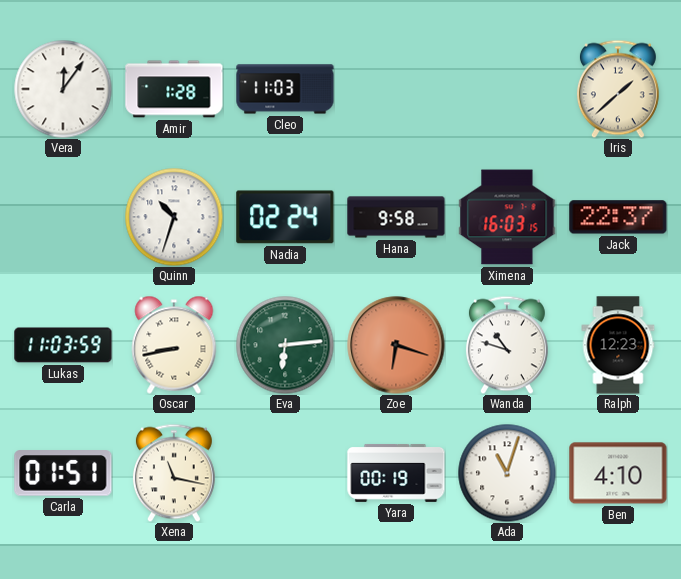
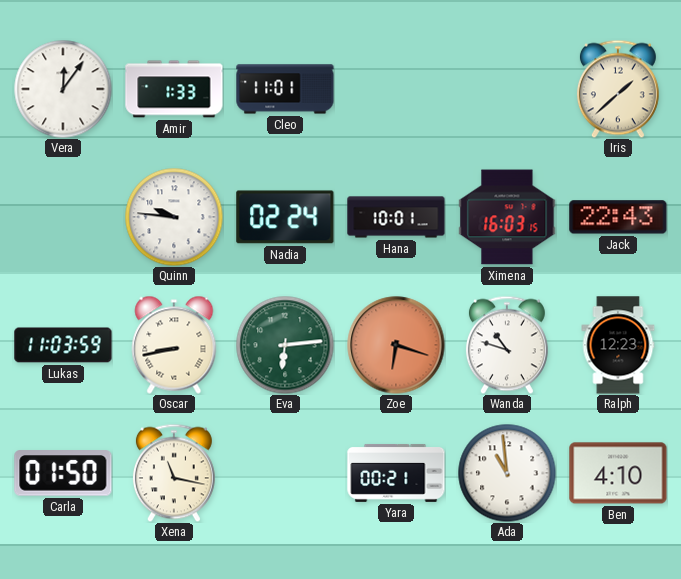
Amir: 1:28 -> 1:33 (174, 89)
Cleo: 11:03 -> 11:01 (285, 89)
Quinn: 10:33 -> 9:46 (174, 217)
Hana: 9:58 -> 10:01 (396, 217)
Jack: 22:37 -> 22:43 (618, 217)
Carla: 01:51 -> 01:50 (63, 473)
Yara: 00:19 -> 00:21 (396, 473)
Ada: 11:03 -> 10:59 (507, 473)
